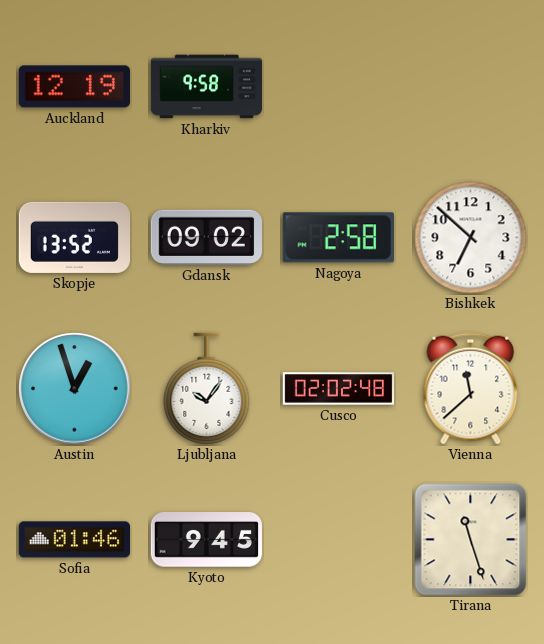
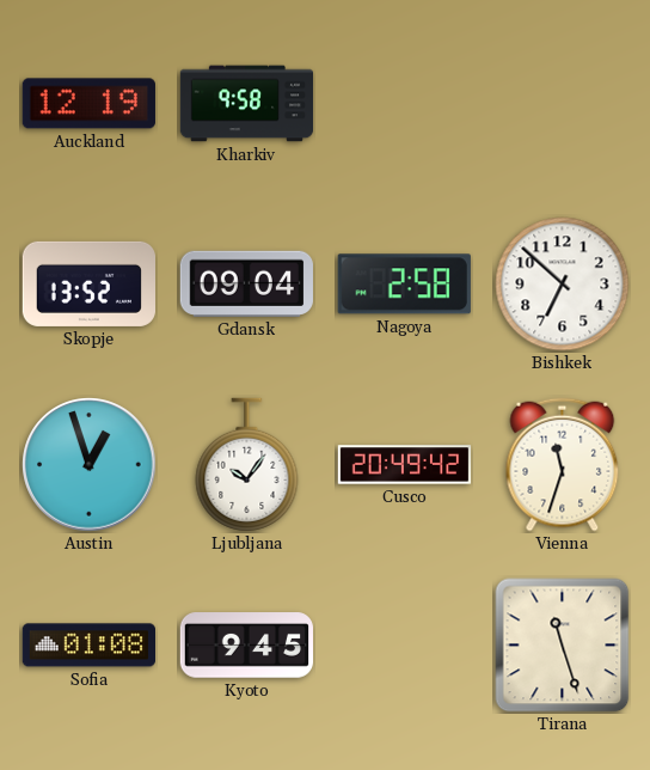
Gdansk: 09:02 -> 09:04 (246, 283)
Cusco: 02:02 -> 20:49 (405, 465)
Vienna: 11:38 -> 11:33 (563, 465)
Sofia: 01:46 -> 01:08 (88, 646)
